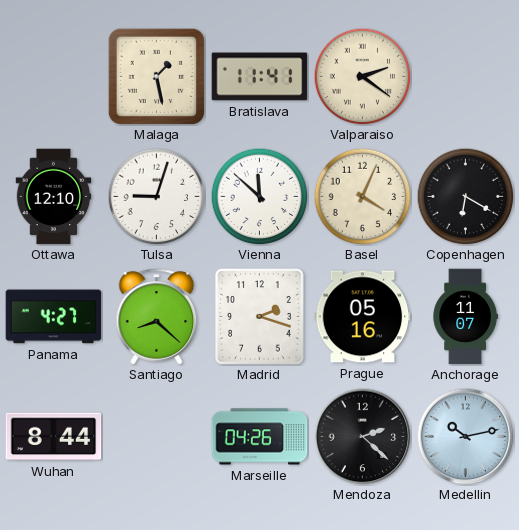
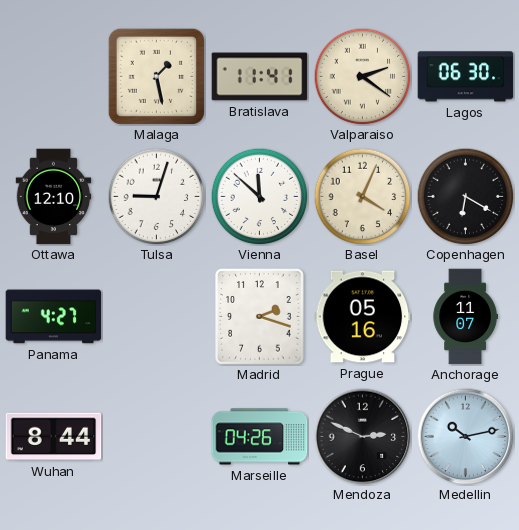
Lagos: none -> 06:30 (466, 77)
Santiago: 8:22 -> none (157, 317)
Mendoza: 2:22 -> 2:49 (363, 437)
